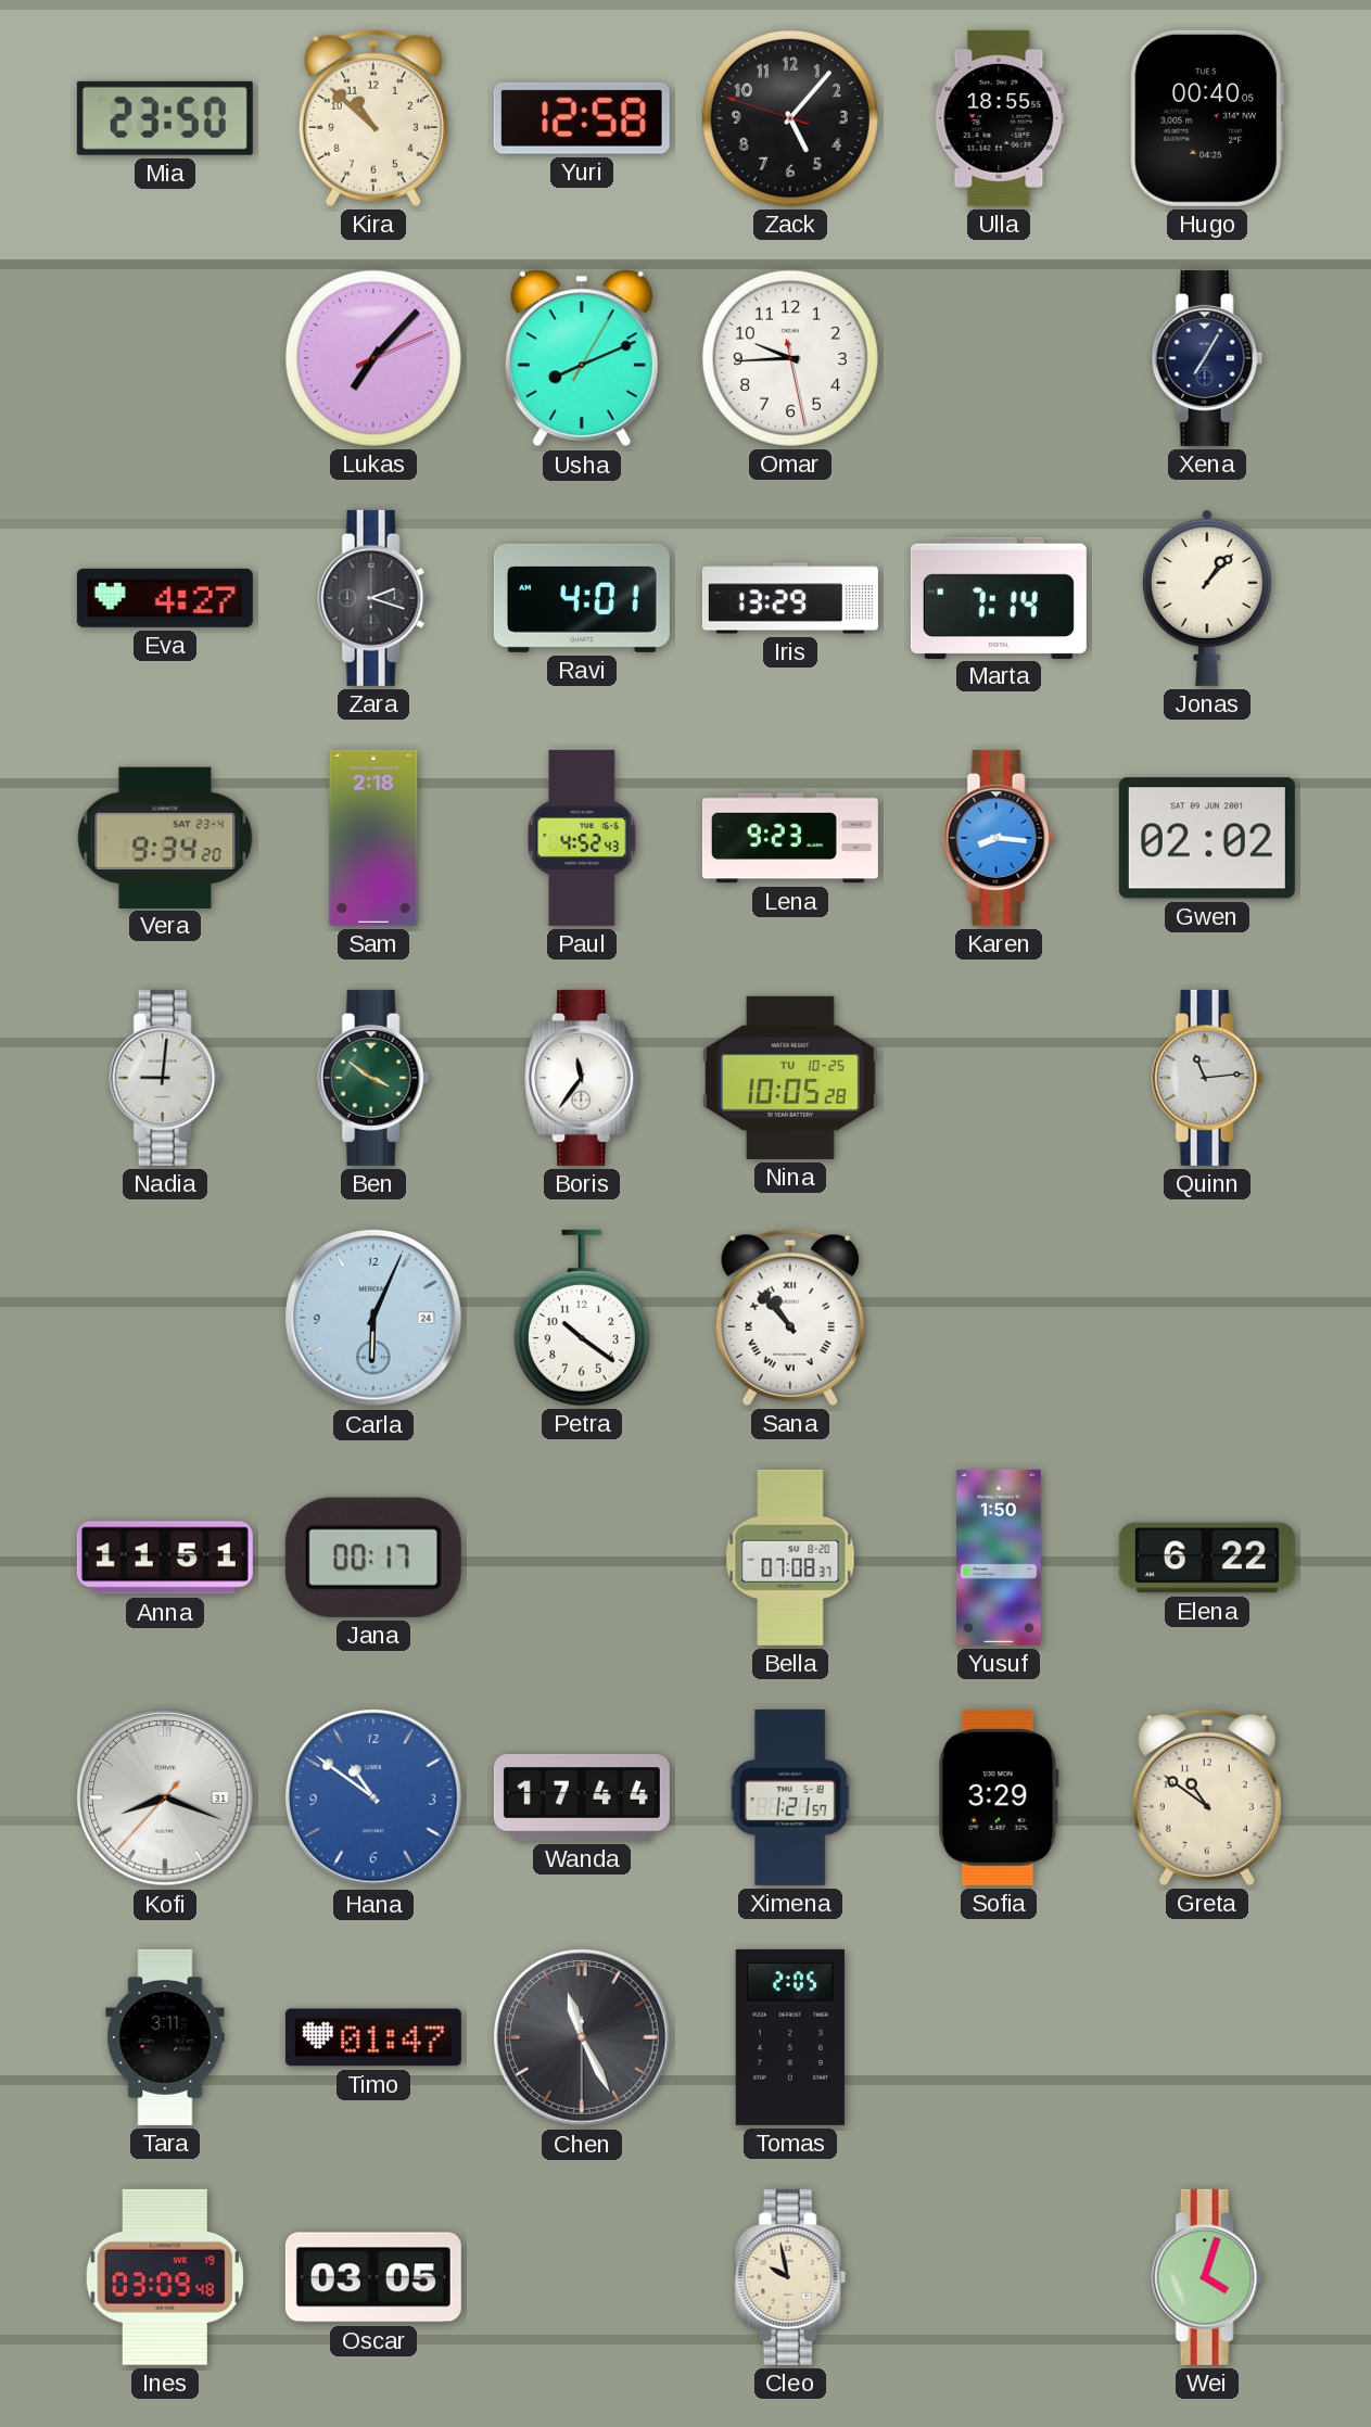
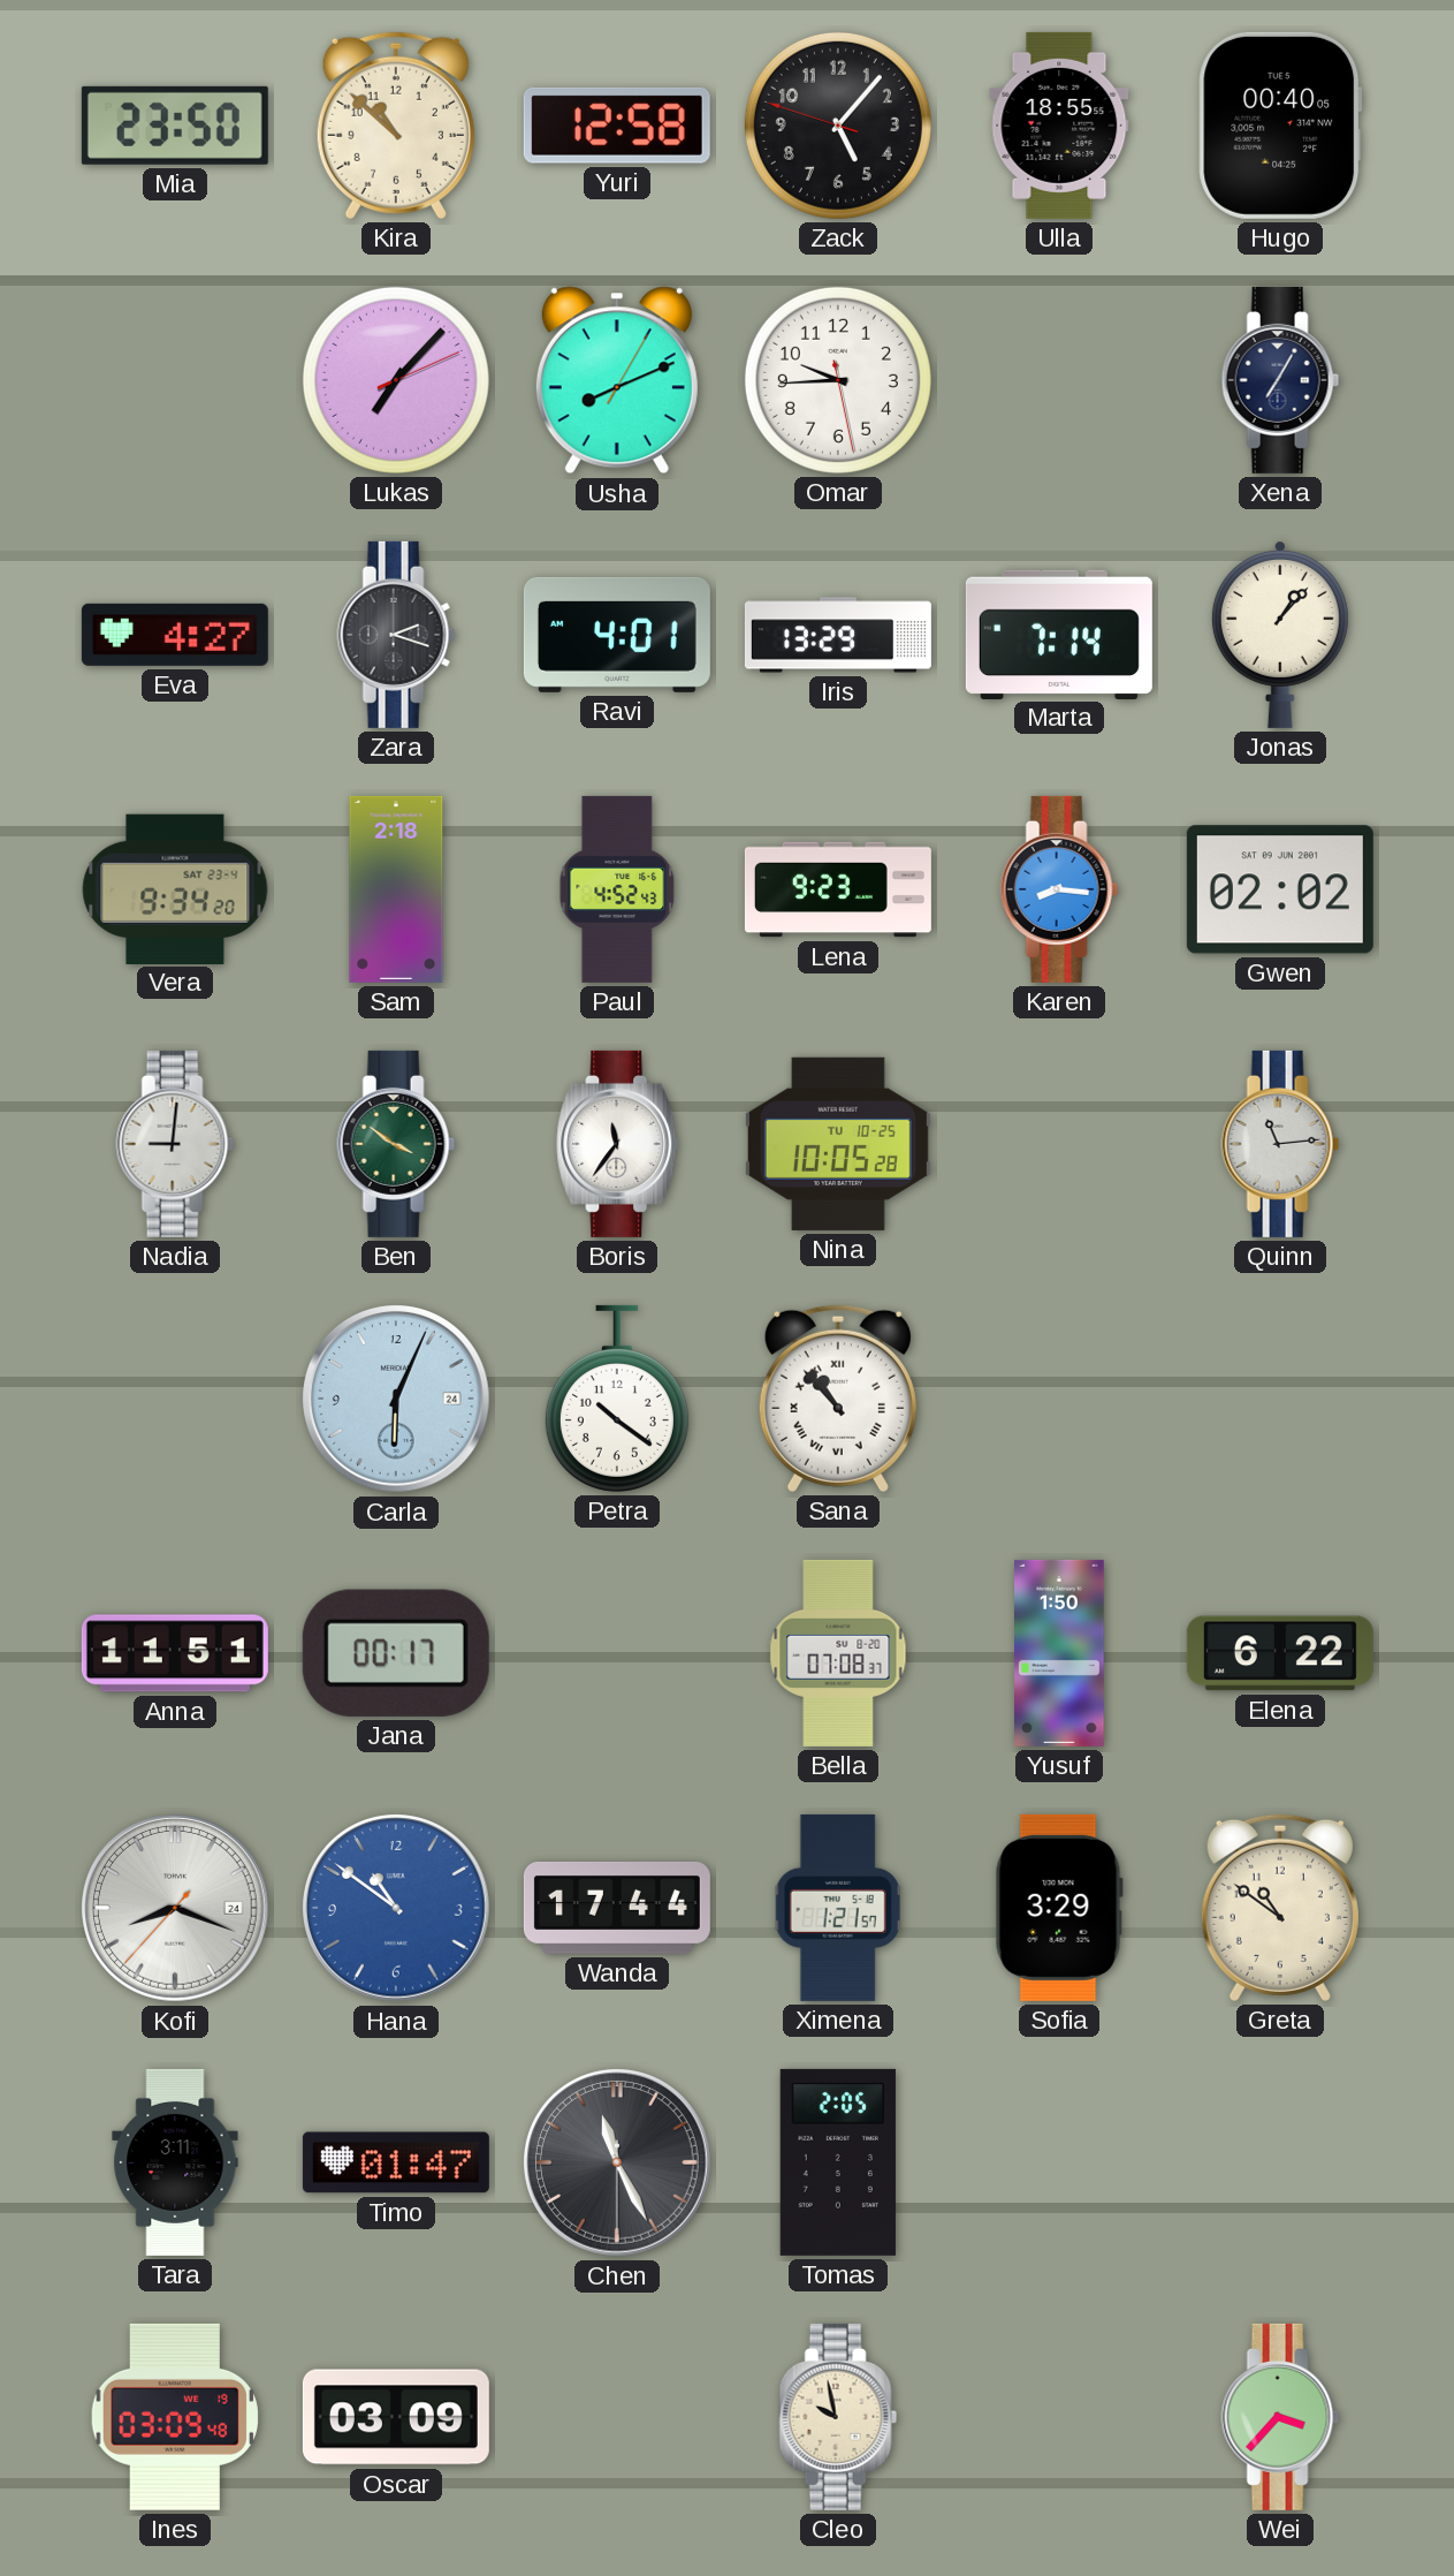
Kofi date: 31 -> 24 (176, 1909)
Oscar: 03:05 -> 03:09 (396, 2417)
Wei: 4:03 -> 3:37 (1280, 2417)
